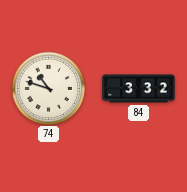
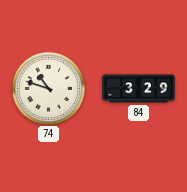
84: 3:32 -> 3:29 (139, 89)
